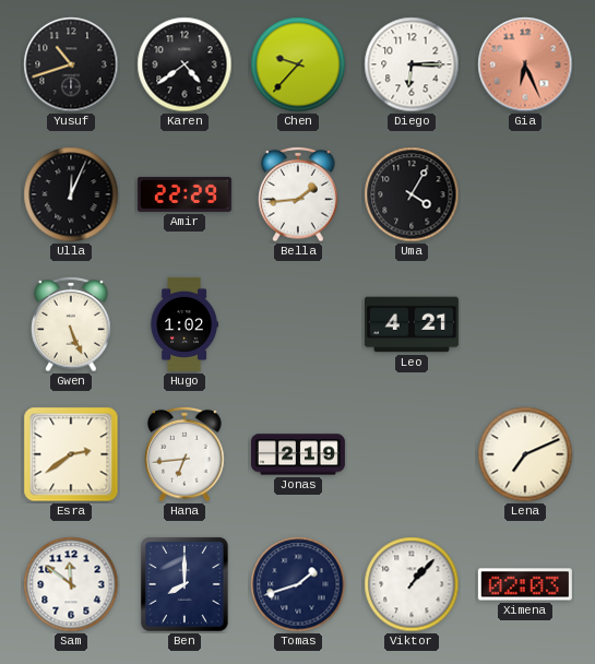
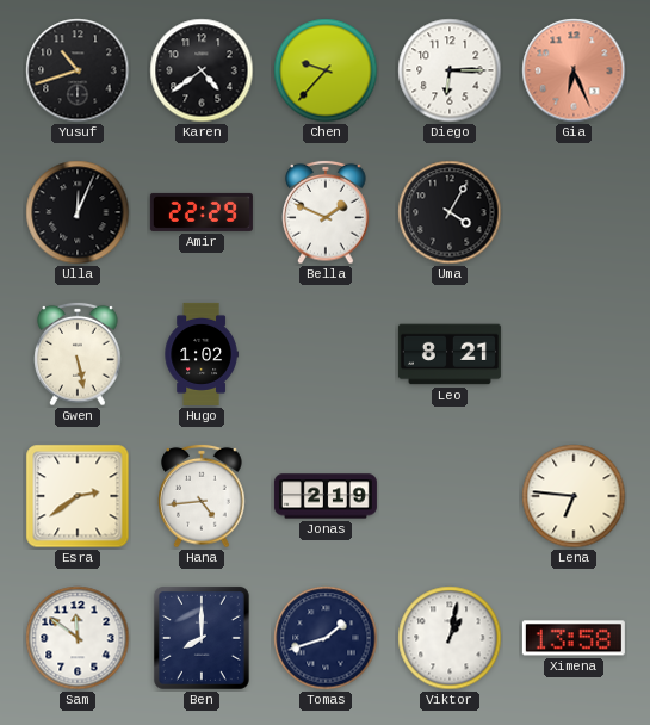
Bella: 1:44 -> 1:49 (326, 212)
Gwen: 5:26 -> 5:28 (78, 354)
Leo: 4:21 -> 8:21 (450, 354)
Hana: 6:44 -> 4:44 (202, 496)
Lena: 7:11 -> 6:46 (574, 496)
Viktor: 1:07 -> 1:02 (450, 638)
Ximena: 02:03 -> 13:58 (574, 638)
